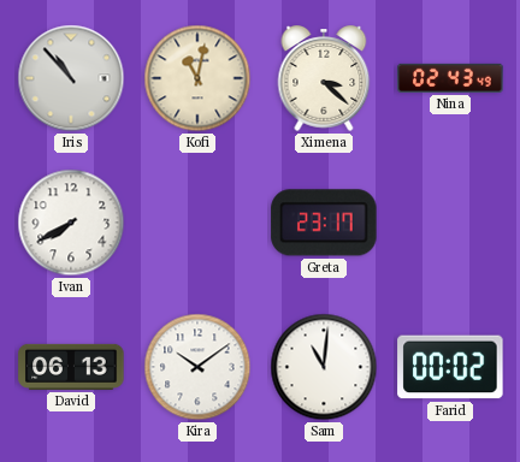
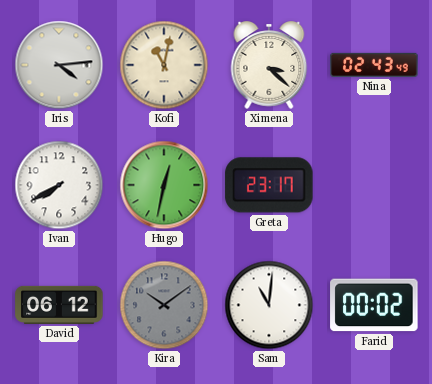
Iris: 10:53 -> 4:14 (59, 65)
Hugo: none -> 12:32 (164, 185)
David: 06:13 -> 06:12 (59, 305)
Kira dial: white -> grey (164, 305)
